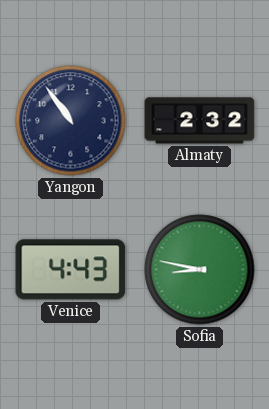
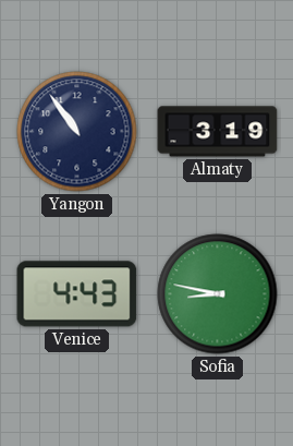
Almaty: 2:32 -> 3:19 (218, 132)
